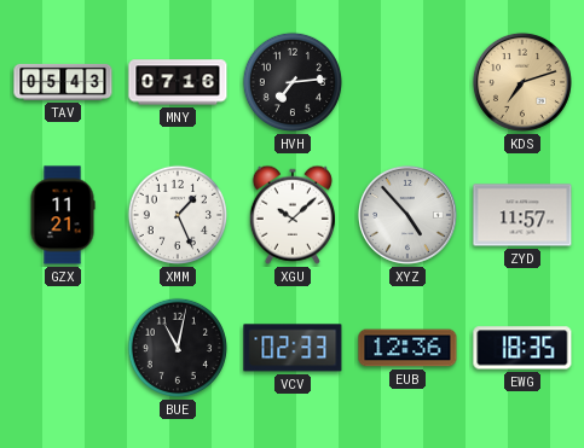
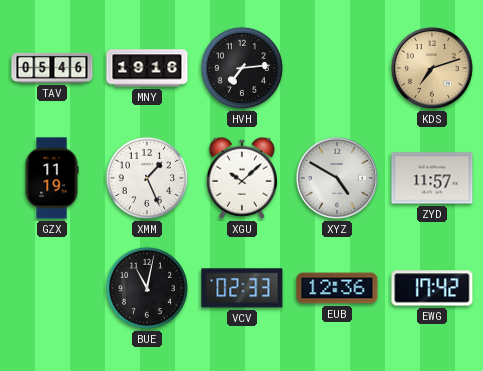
TAV: 05:43 -> 05:46 (52, 68)
MNY: 07:16 -> 19:16 (147, 68)
GZX: 11:21 -> 11:19 (52, 178)
XYZ: 4:53 -> 4:50 (337, 178)
EWG: 18:35 -> 17:42 (432, 288)
